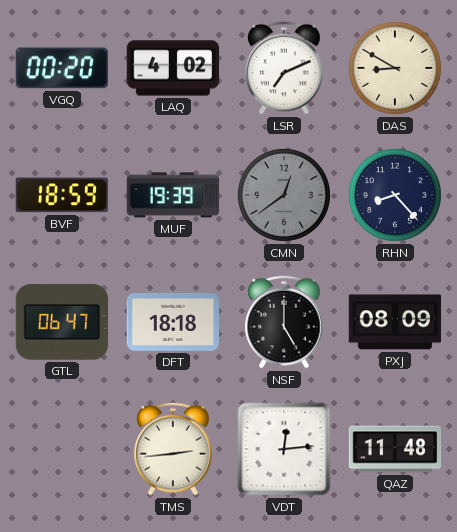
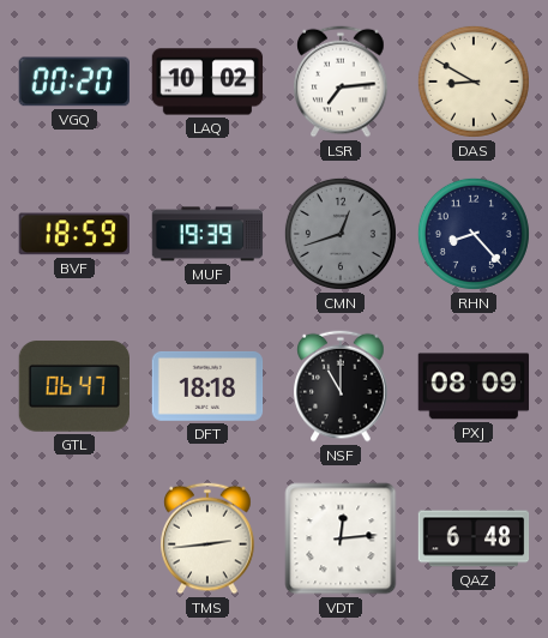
LAQ: 4:02 -> 10:02 (207, 82)
LSR: 7:11 -> 7:14 (341, 82)
CMN: 12:39 -> 12:42 (341, 234)
NSF: 5:00 -> 11:00 (341, 386)
QAZ: 11:48 -> 6:48 (474, 538)
